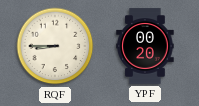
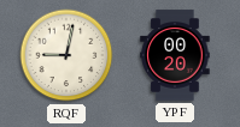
RQF: 8:45 -> 9:02 (66, 55)
